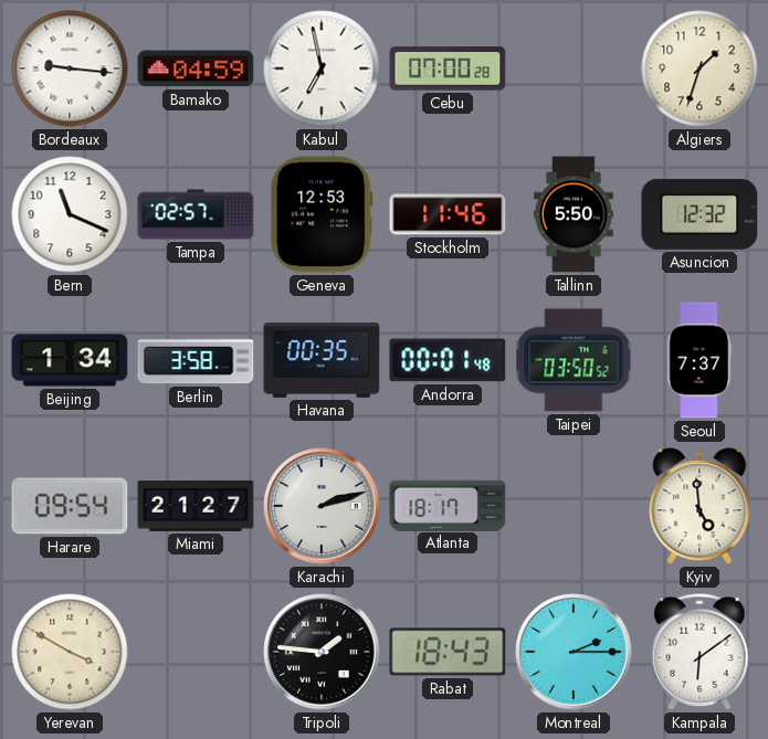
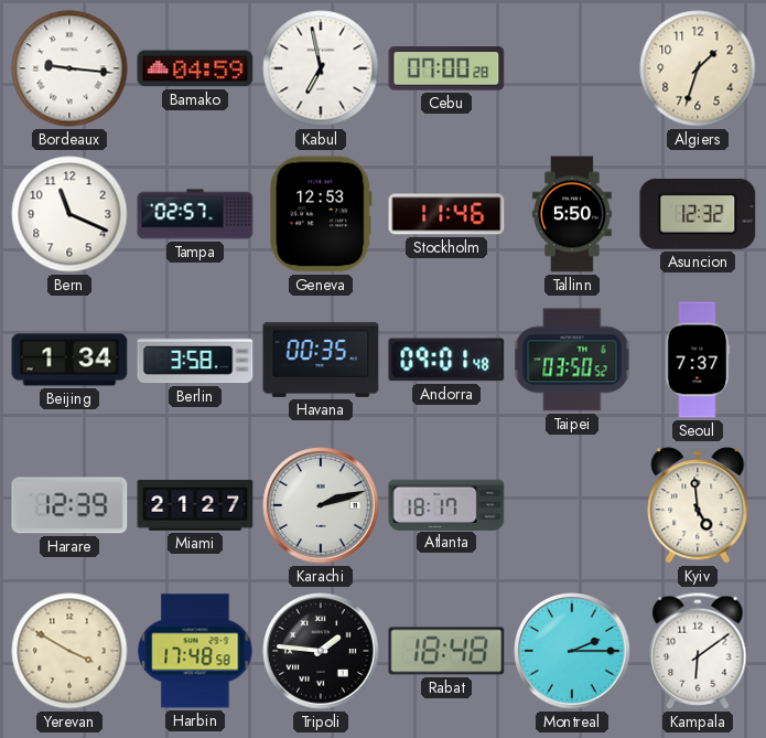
Andorra: 00:01 -> 09:01 (446, 360)
Harare: 09:54 -> 12:39 (69, 505)
Harbin: none -> 17:48 (195, 651)
Rabat: 18:43 -> 18:48 (446, 651)
